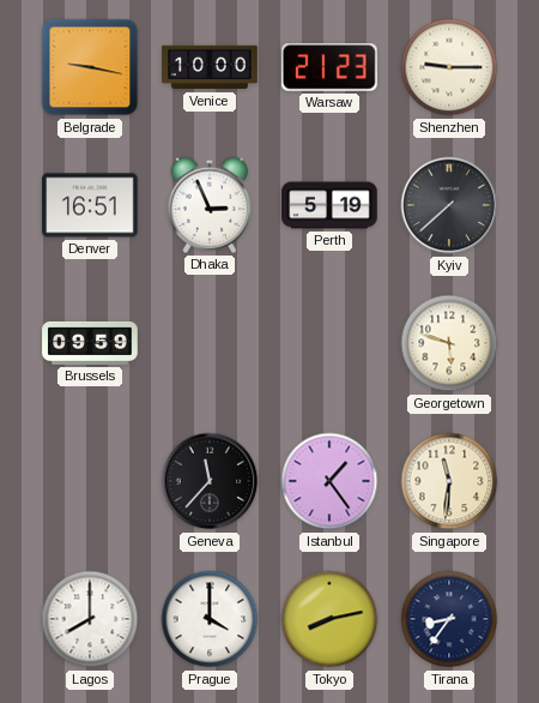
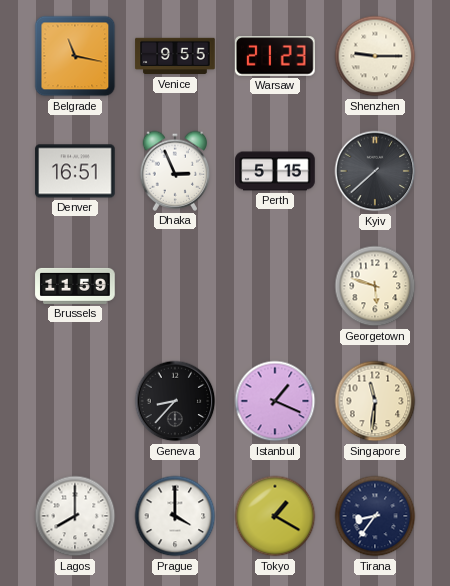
Belgrade: 9:17 -> 11:17 (75, 56)
Venice: 10:00 -> 9:55 (175, 56)
Perth: 5:19 -> 5:15 (275, 171)
Brussels: 09:59 -> 11:59 (75, 286)
Geneva: 11:37 -> 8:37 (175, 401)
Istanbul: 1:24 -> 1:19 (275, 401)
Tokyo: 8:13 -> 1:20 (275, 516)
